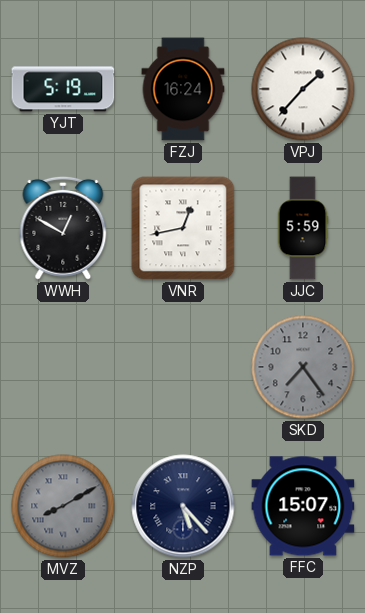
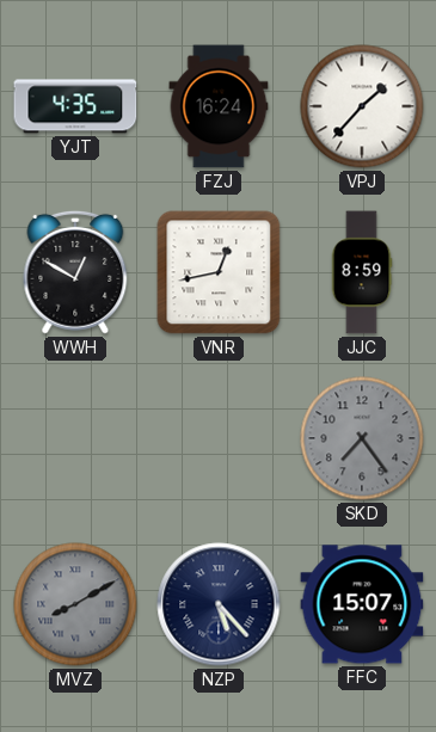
YJT: 5:19 -> 4:35 (75, 106)
JJC: 5:59 -> 8:59 (362, 272)
